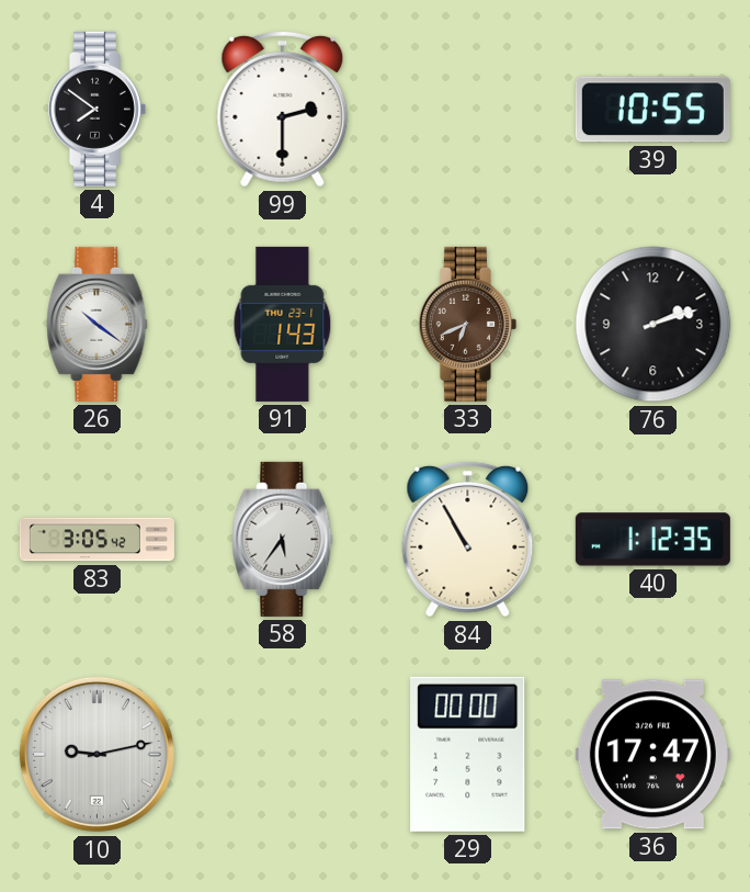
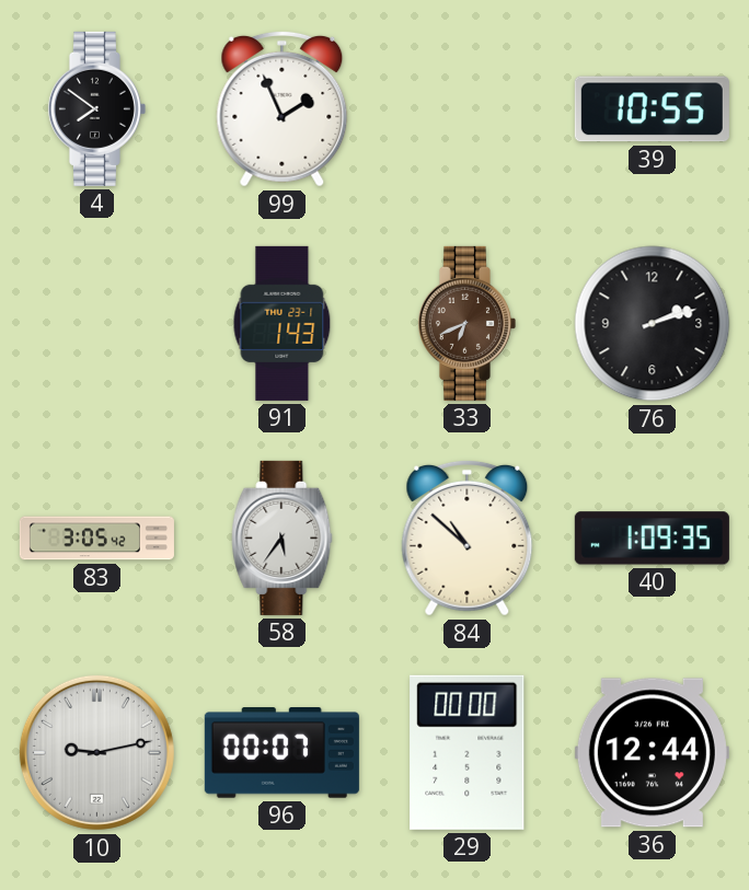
99: 2:30 -> 1:56 (283, 108)
26: 10:21 -> none (98, 324)
84: 10:55 -> 10:52 (468, 538)
40: 1:12 -> 1:09 (652, 539)
96: none -> 00:07 (281, 753)
36: 17:47 -> 12:44 (652, 753)
